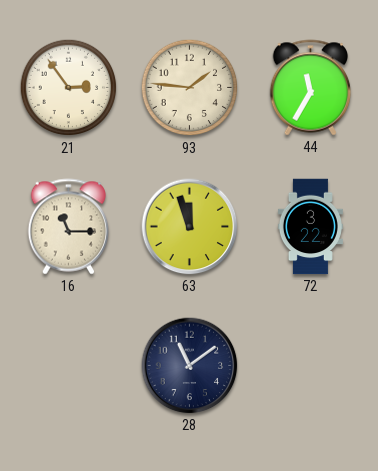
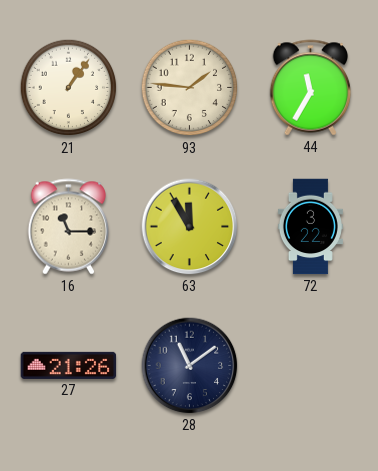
21: 2:54 -> 1:06 (69, 88)
63: 11:57 -> 11:55 (190, 227)
27: none -> 21:26 (69, 365)
